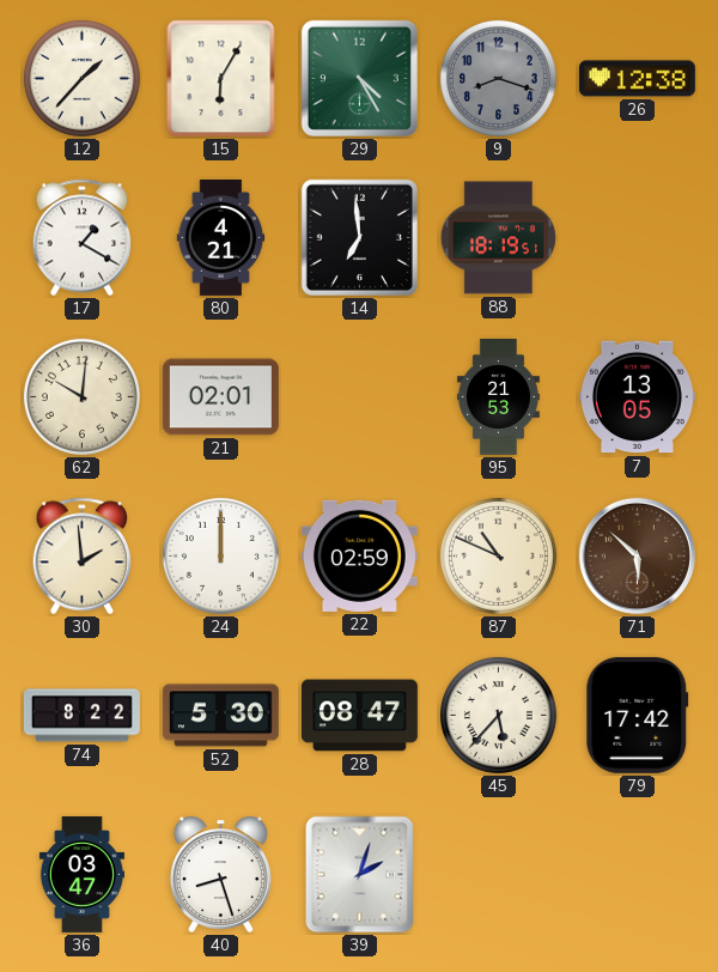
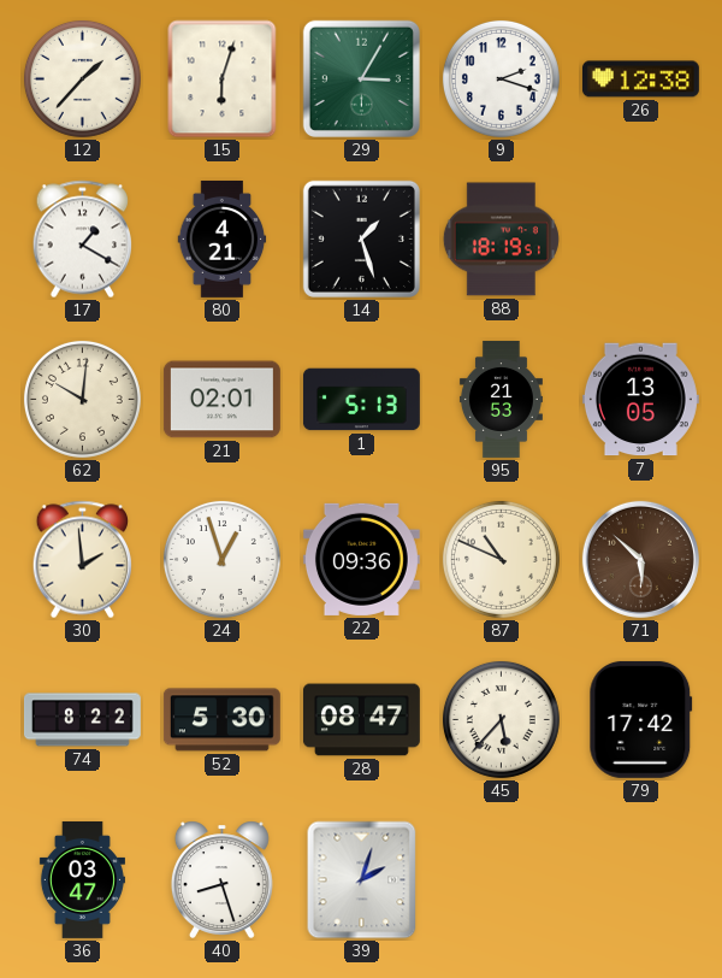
15: 6:05 -> 6:03 (223, 79)
29: 4:25 -> 3:05 (361, 78)
9: 8:18 -> 2:18 (501, 78)
9 dial: grey -> white (501, 78)
14: 6:59 -> 1:27 (361, 238)
1: none -> 5:13 (361, 400)
24: 12:00 -> 12:57 (221, 559)
22: 02:59 -> 09:36 (361, 559)
